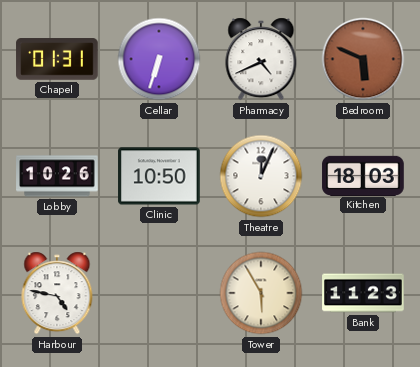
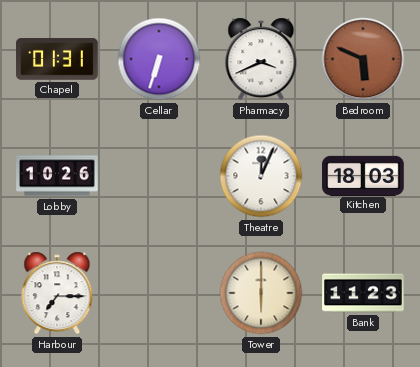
Pharmacy: 4:41 -> 3:41 (261, 59)
Clinic: 10:50 -> none (159, 176)
Harbour: 4:47 -> 7:15 (57, 293)
Tower: 5:55 -> 6:00 (261, 293)
